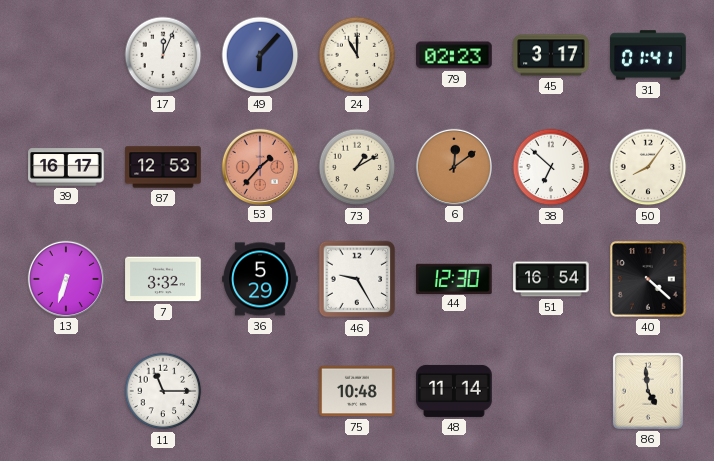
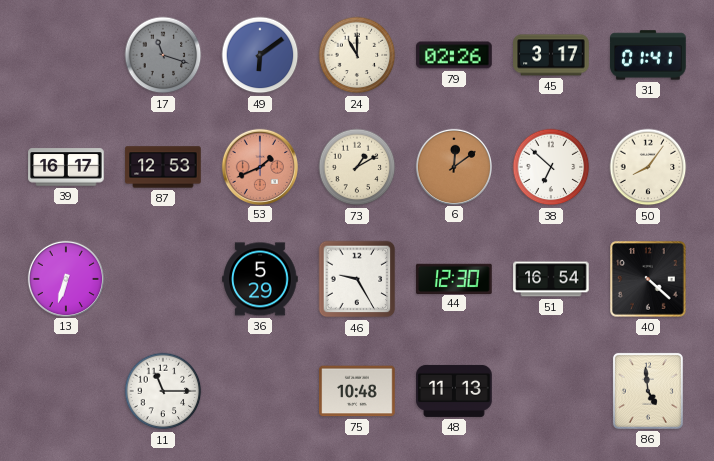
17: 12:04 -> 11:18 (163, 55)
17 dial: white -> grey (163, 55)
49: 6:07 -> 6:09 (260, 55)
79: 02:23 -> 02:26 (454, 55)
53: 1:37 -> 1:41 (259, 166)
7: 3:32 -> none (163, 279)
48: 11:14 -> 11:13 (454, 391)
